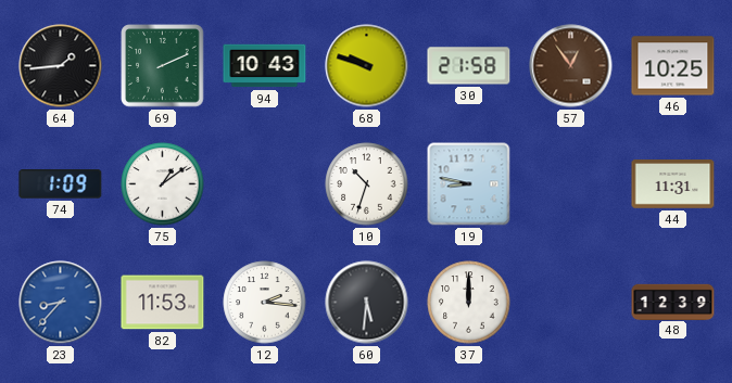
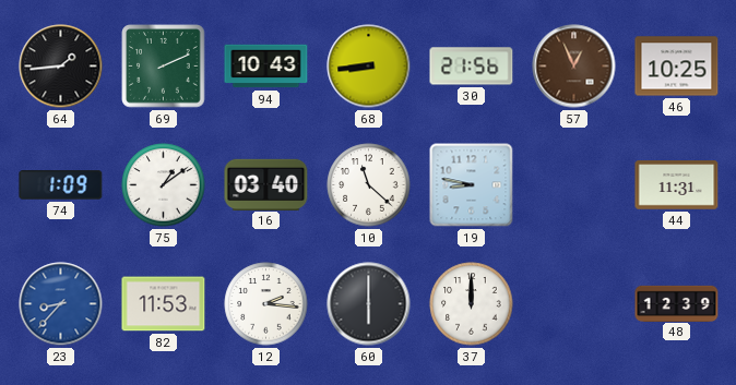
68: 9:48 -> 8:44 (369, 67)
30: 21:58 -> 21:56 (472, 67)
57: 12:54 -> 12:56 (574, 67)
16: none -> 03:40 (266, 184)
10: 10:33 -> 11:22 (369, 185)
60: 5:31 -> 6:00 (369, 304)
